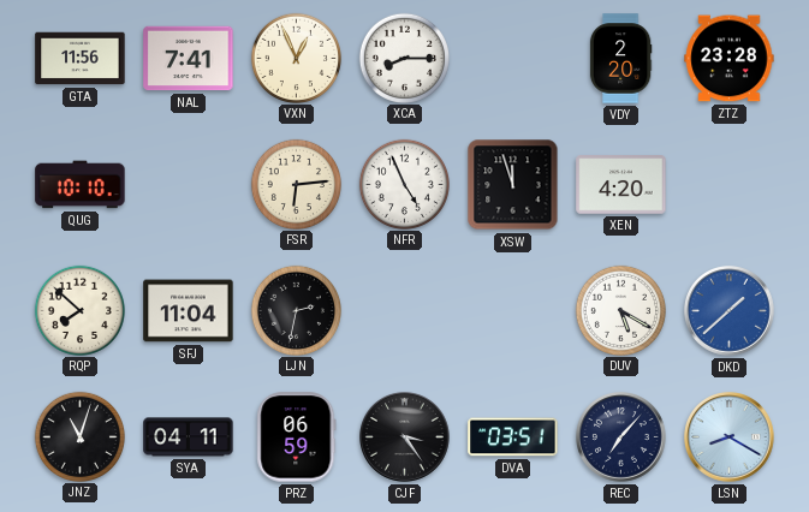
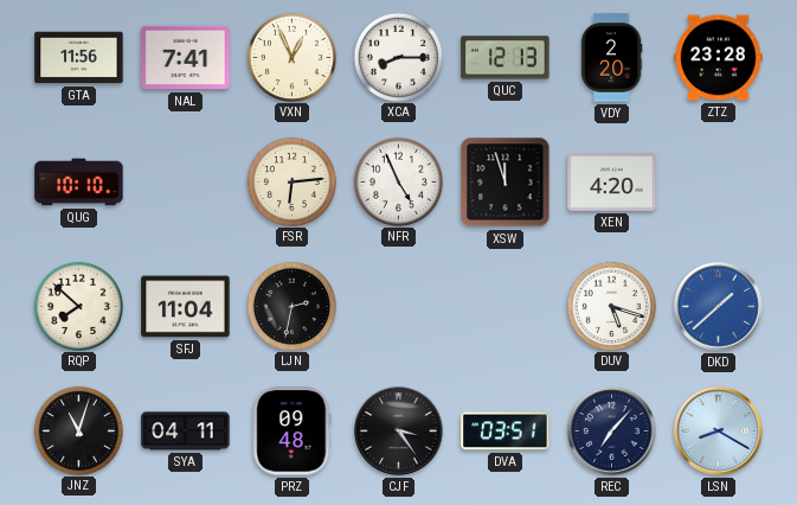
QUC: none -> 12:13 (506, 58)
DUV: 5:20 -> 5:18 (611, 306)
PRZ: 06:59 -> 09:48 (293, 432)
